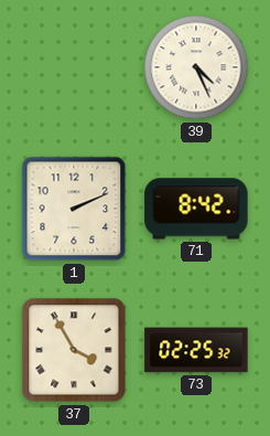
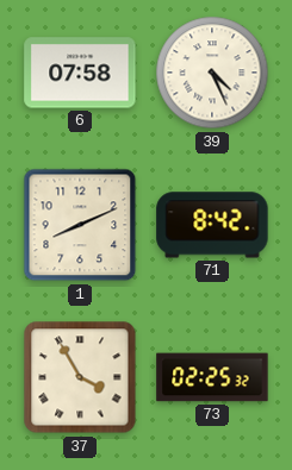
6: none -> 07:58 (80, 73)
1: 2:11 -> 8:11 (80, 225)
